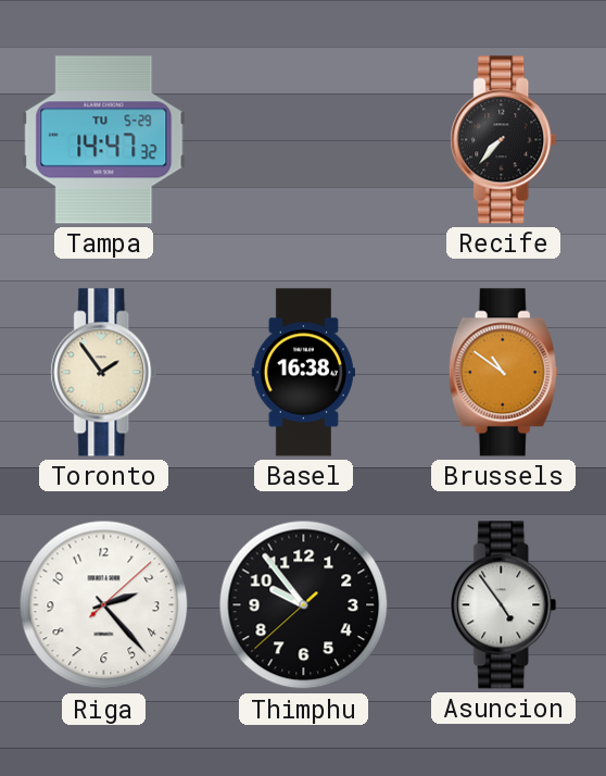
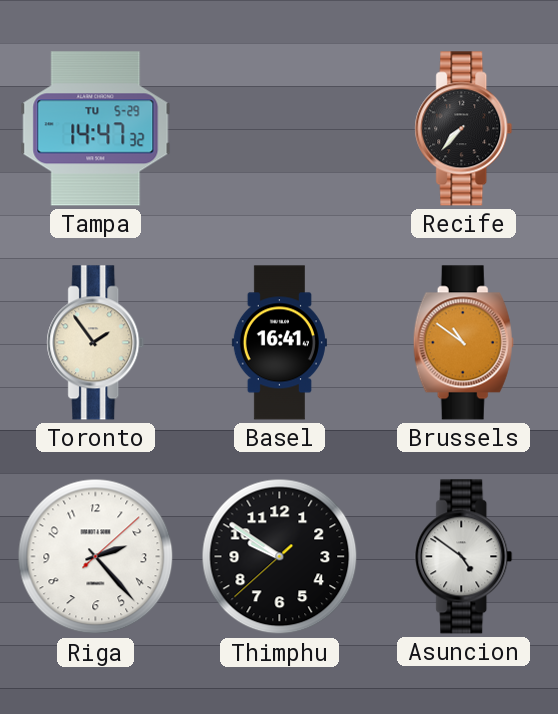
Basel: 16:38 -> 16:41 (279, 343)
Thimphu: 9:53 -> 9:50 (280, 557)
Asuncion: 4:54 -> 4:51 (464, 557)
